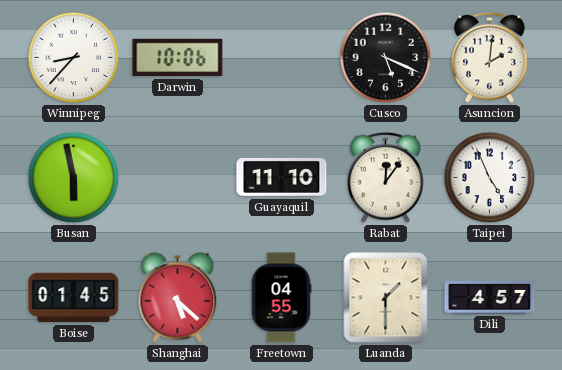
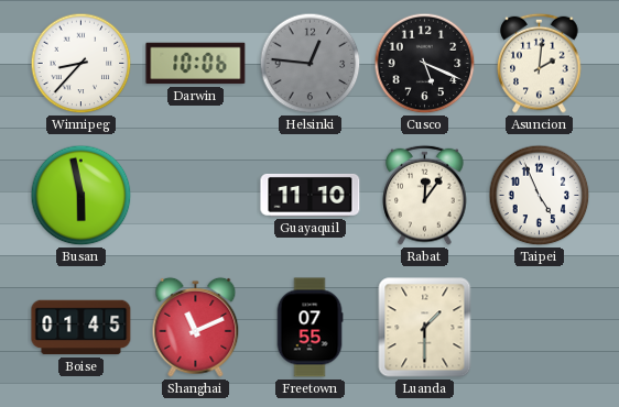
Helsinki: none -> 12:46 (311, 64)
Shanghai: 5:22 -> 11:11 (196, 327)
Freetown: 04:55 -> 07:55 (309, 328)
Dili: 4:57 -> none (490, 297)
